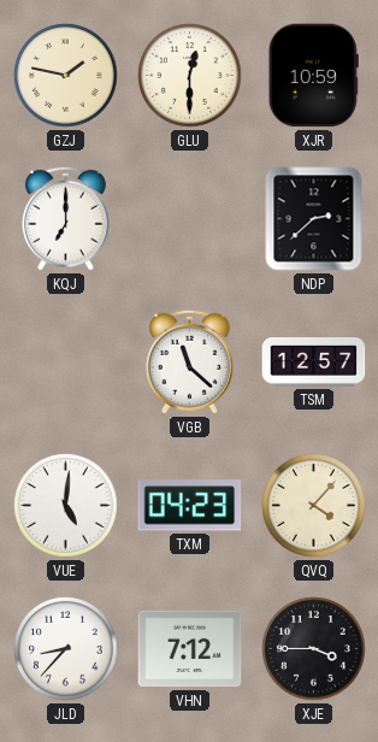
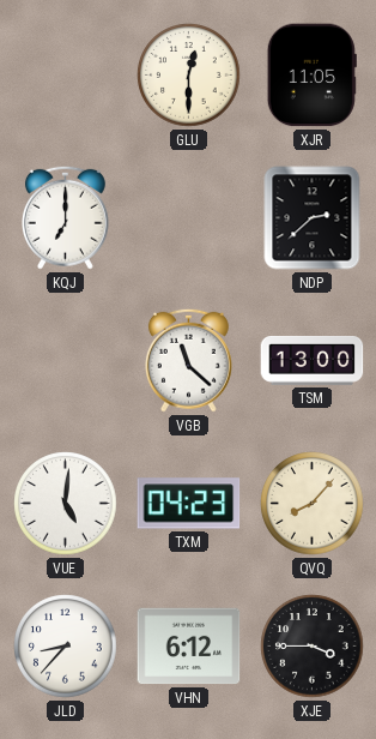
GZJ: 1:47 -> none (66, 76)
XJR: 10:59 -> 11:05 (311, 76)
TSM: 12:57 -> 13:00 (313, 361)
QVQ: 4:07 -> 8:07 (313, 504)
VHN: 7:12 -> 6:12 (189, 647)
